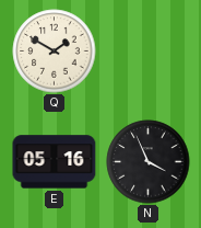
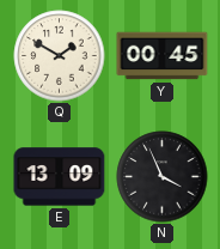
Y: none -> 00:45 (163, 56)
E: 05:16 -> 13:09 (60, 177)
